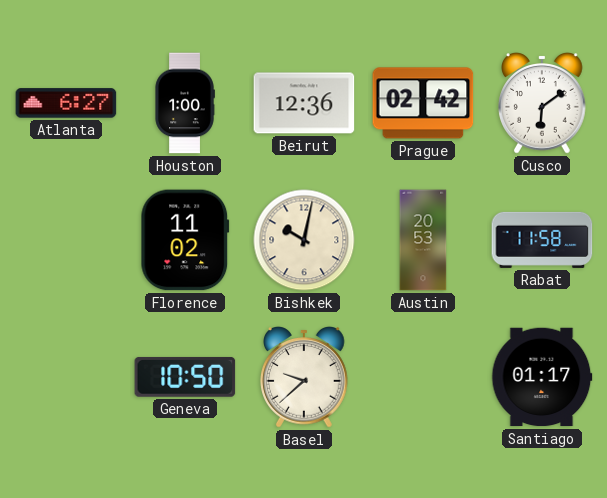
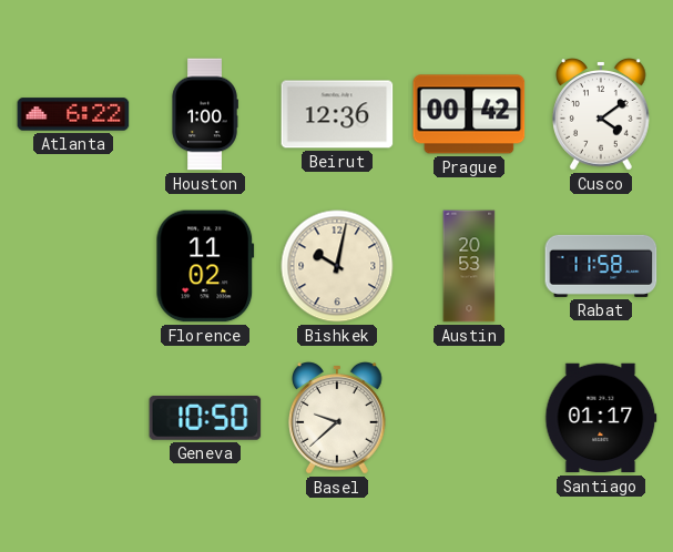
Atlanta: 6:27 -> 6:22 (73, 114)
Prague: 02:42 -> 00:42 (469, 114)
Cusco: 6:09 -> 4:09 (602, 114)
